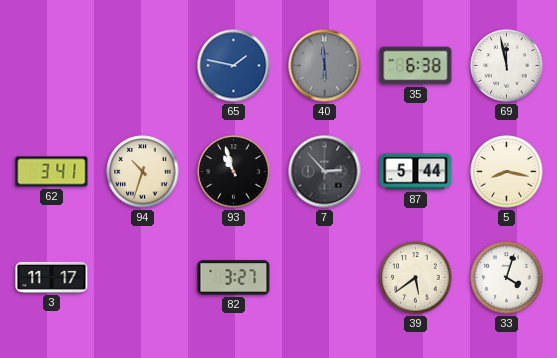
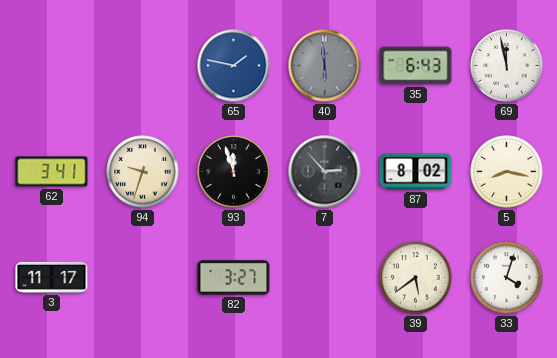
35: 6:38 -> 6:43 (416, 66)
94: 10:33 -> 9:33 (143, 172)
93: 10:57 -> 11:57 (234, 172)
87: 5:44 -> 8:02 (416, 172)
